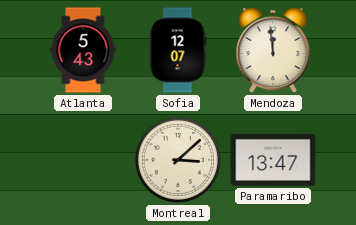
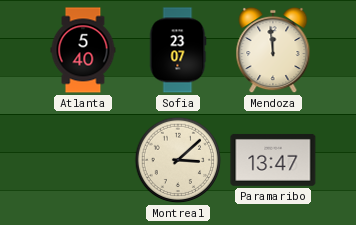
Atlanta: 5:43 -> 5:40 (83, 50)
Sofia: 12:07 -> 23:07 (178, 50)
